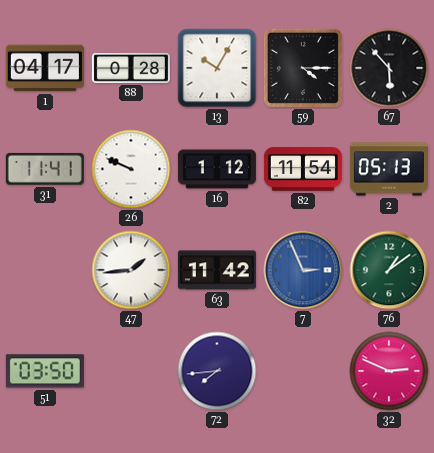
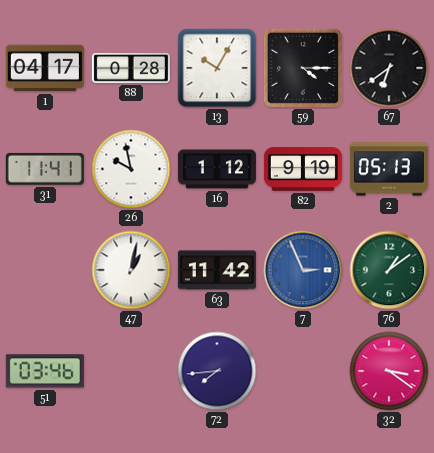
67: 5:53 -> 6:39 (389, 68)
26: 9:49 -> 9:58 (131, 169)
82: 11:54 -> 9:19 (303, 169)
47: 1:44 -> 1:02 (131, 270)
51: 03:50 -> 03:46 (45, 371)
32: 2:49 -> 3:21 (389, 371)
